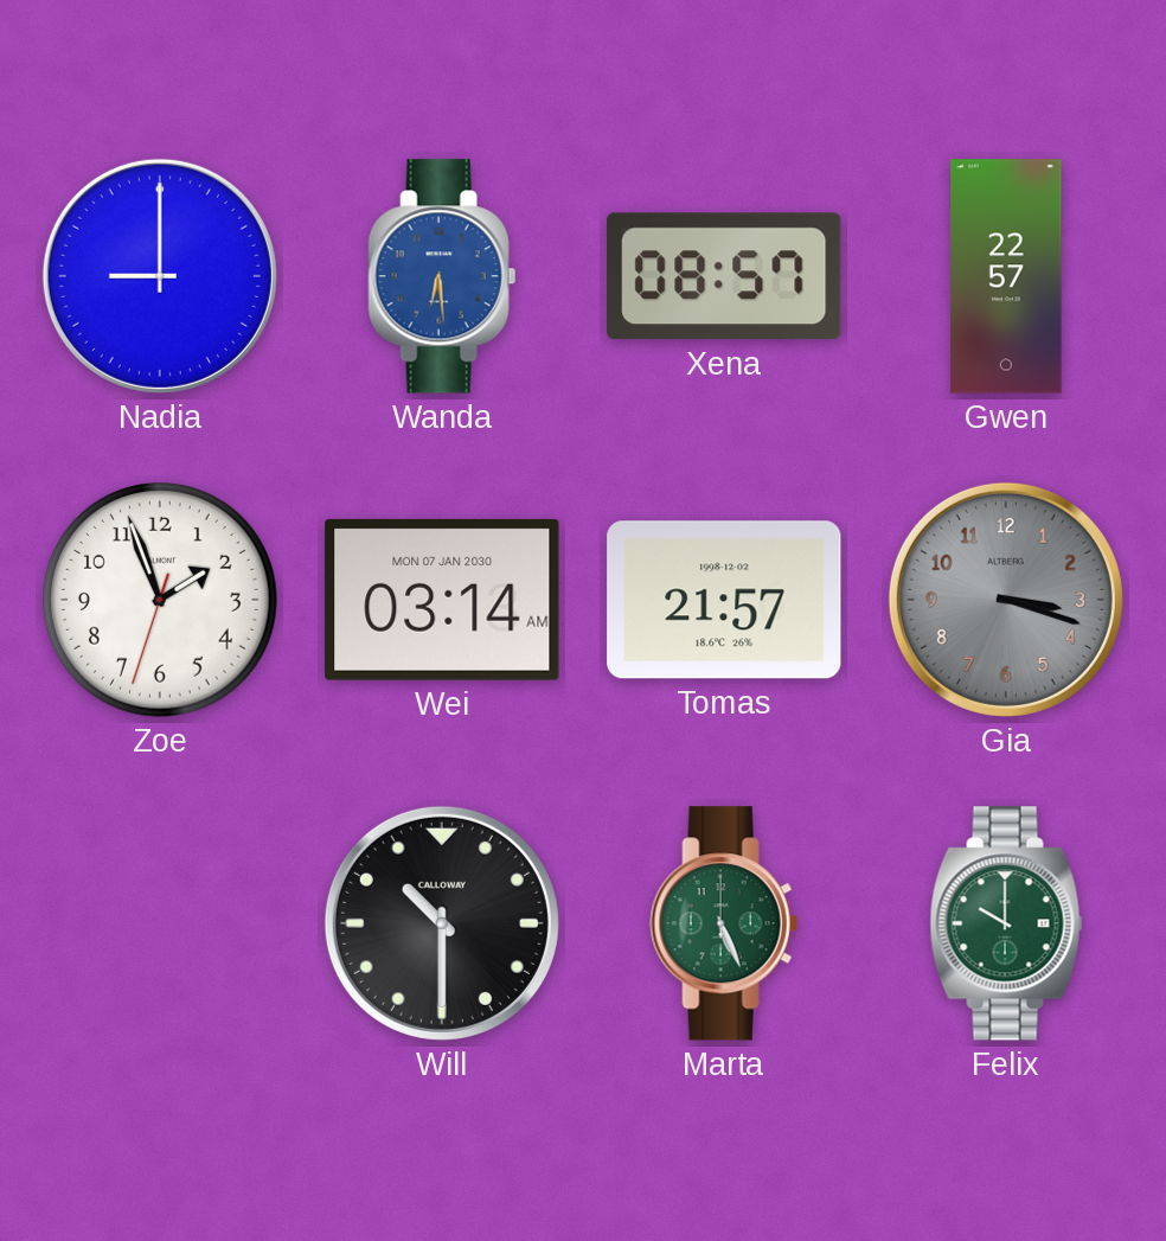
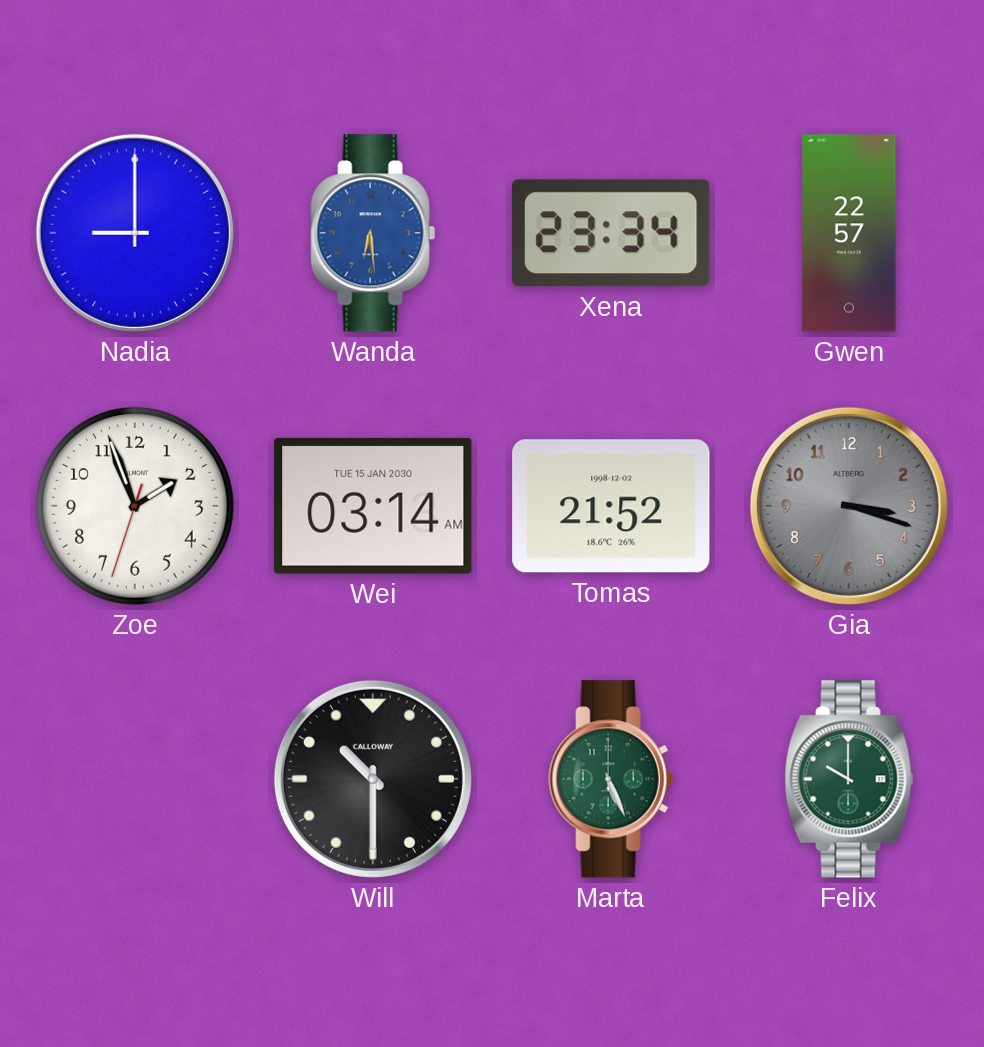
Xena: 08:57 -> 23:34 (611, 233)
Wei date: MON 07 JAN 2030 -> TUE 15 JAN 2030 (373, 506)
Tomas: 21:57 -> 21:52 (611, 506)
